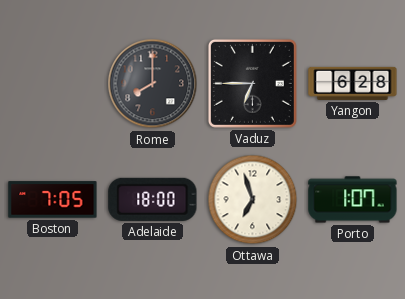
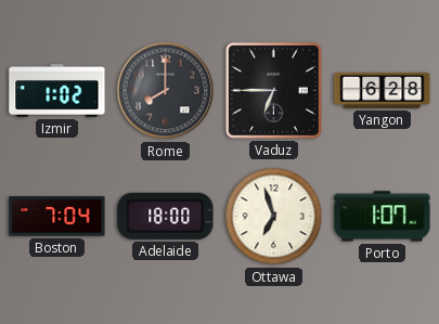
Izmir: none -> 1:02 (57, 91)
Boston: 7:05 -> 7:04 (57, 217)
